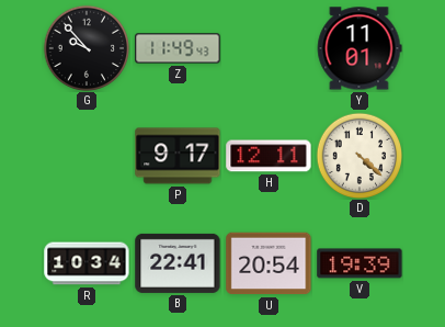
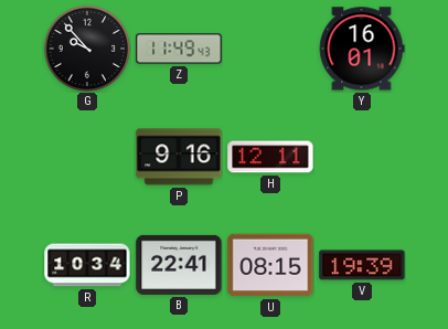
Y: 11:01 -> 16:01 (362, 49)
P: 9:17 -> 9:16 (179, 157)
D: 4:22 -> none (360, 156)
U: 20:54 -> 08:15 (270, 265)
